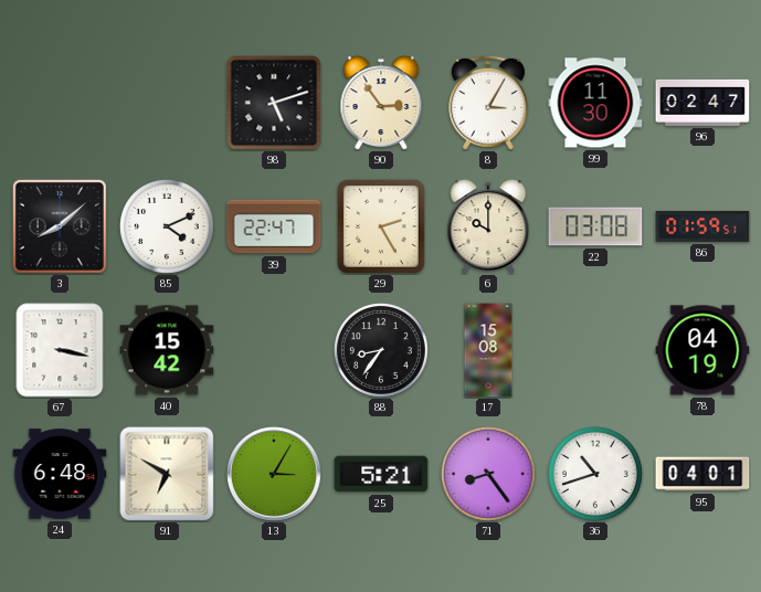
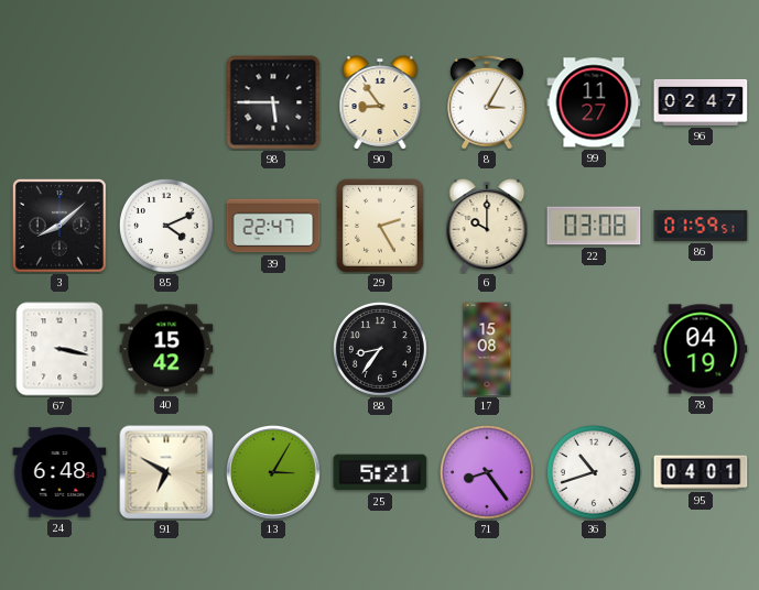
98: 5:12 -> 5:45 (273, 102)
90: 2:54 -> 8:54 (380, 102)
99: 11:30 -> 11:27 (594, 102)
